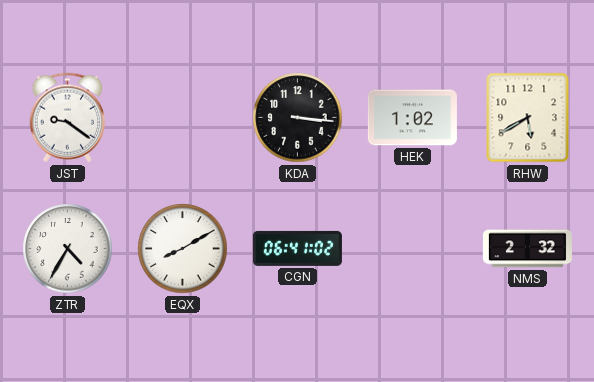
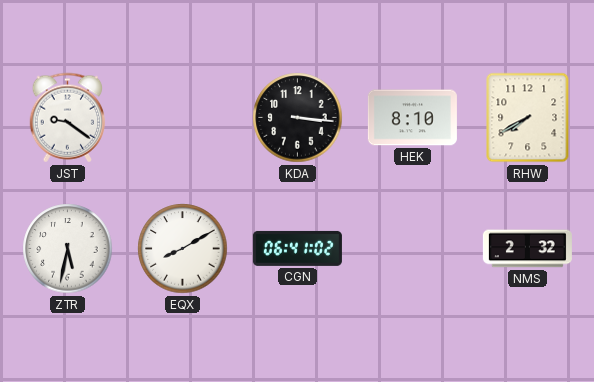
HEK: 1:02 -> 8:10 (412, 118)
RHW: 5:40 -> 7:40 (528, 118)
ZTR: 4:35 -> 5:32 (68, 249)
